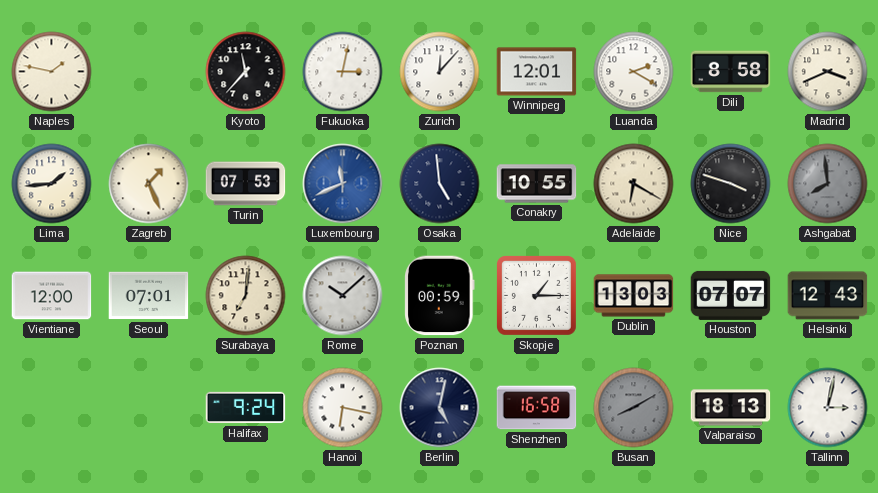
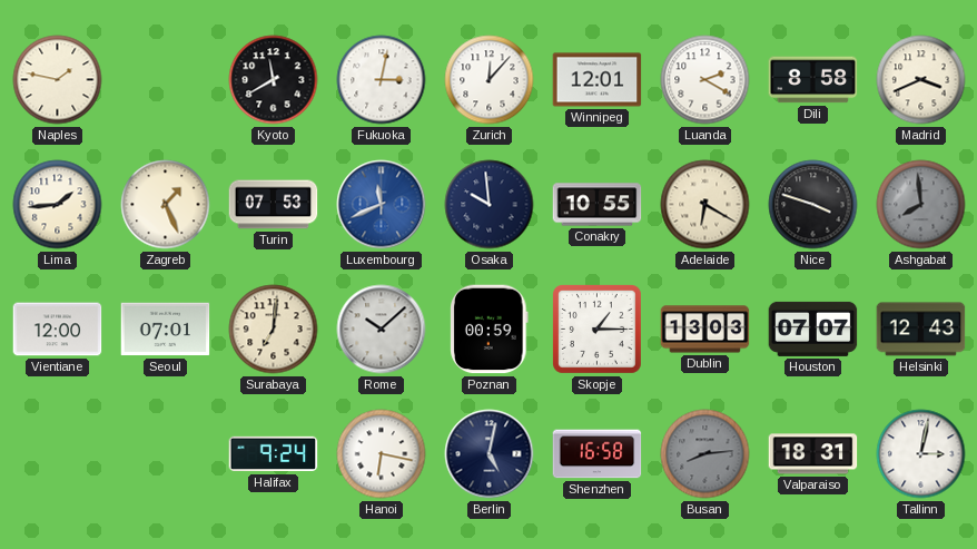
Kyoto: 11:37 -> 11:40 (274, 80)
Osaka: 4:59 -> 9:59 (490, 205)
Busan: 8:10 -> 8:14 (705, 454)
Valparaiso: 18:13 -> 18:31 (813, 454)
